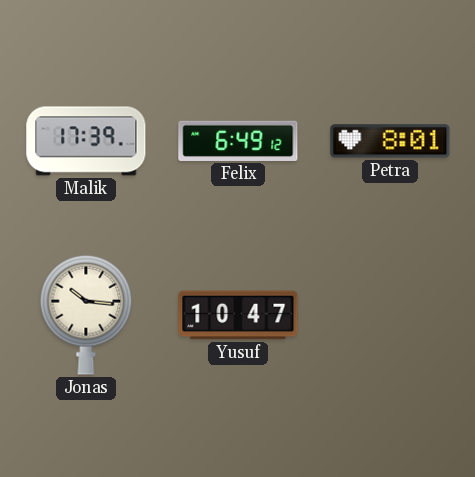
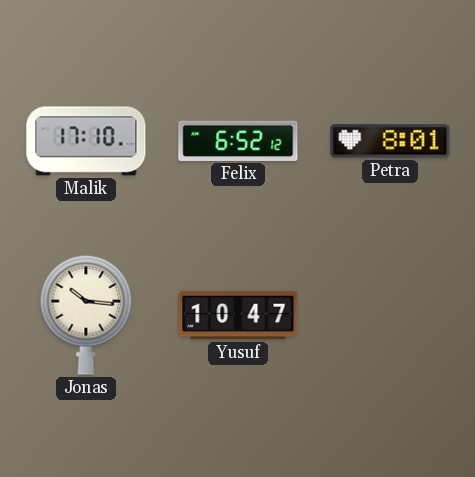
Malik: 17:39 -> 17:10 (86, 141)
Felix: 6:49 -> 6:52 (238, 141)
